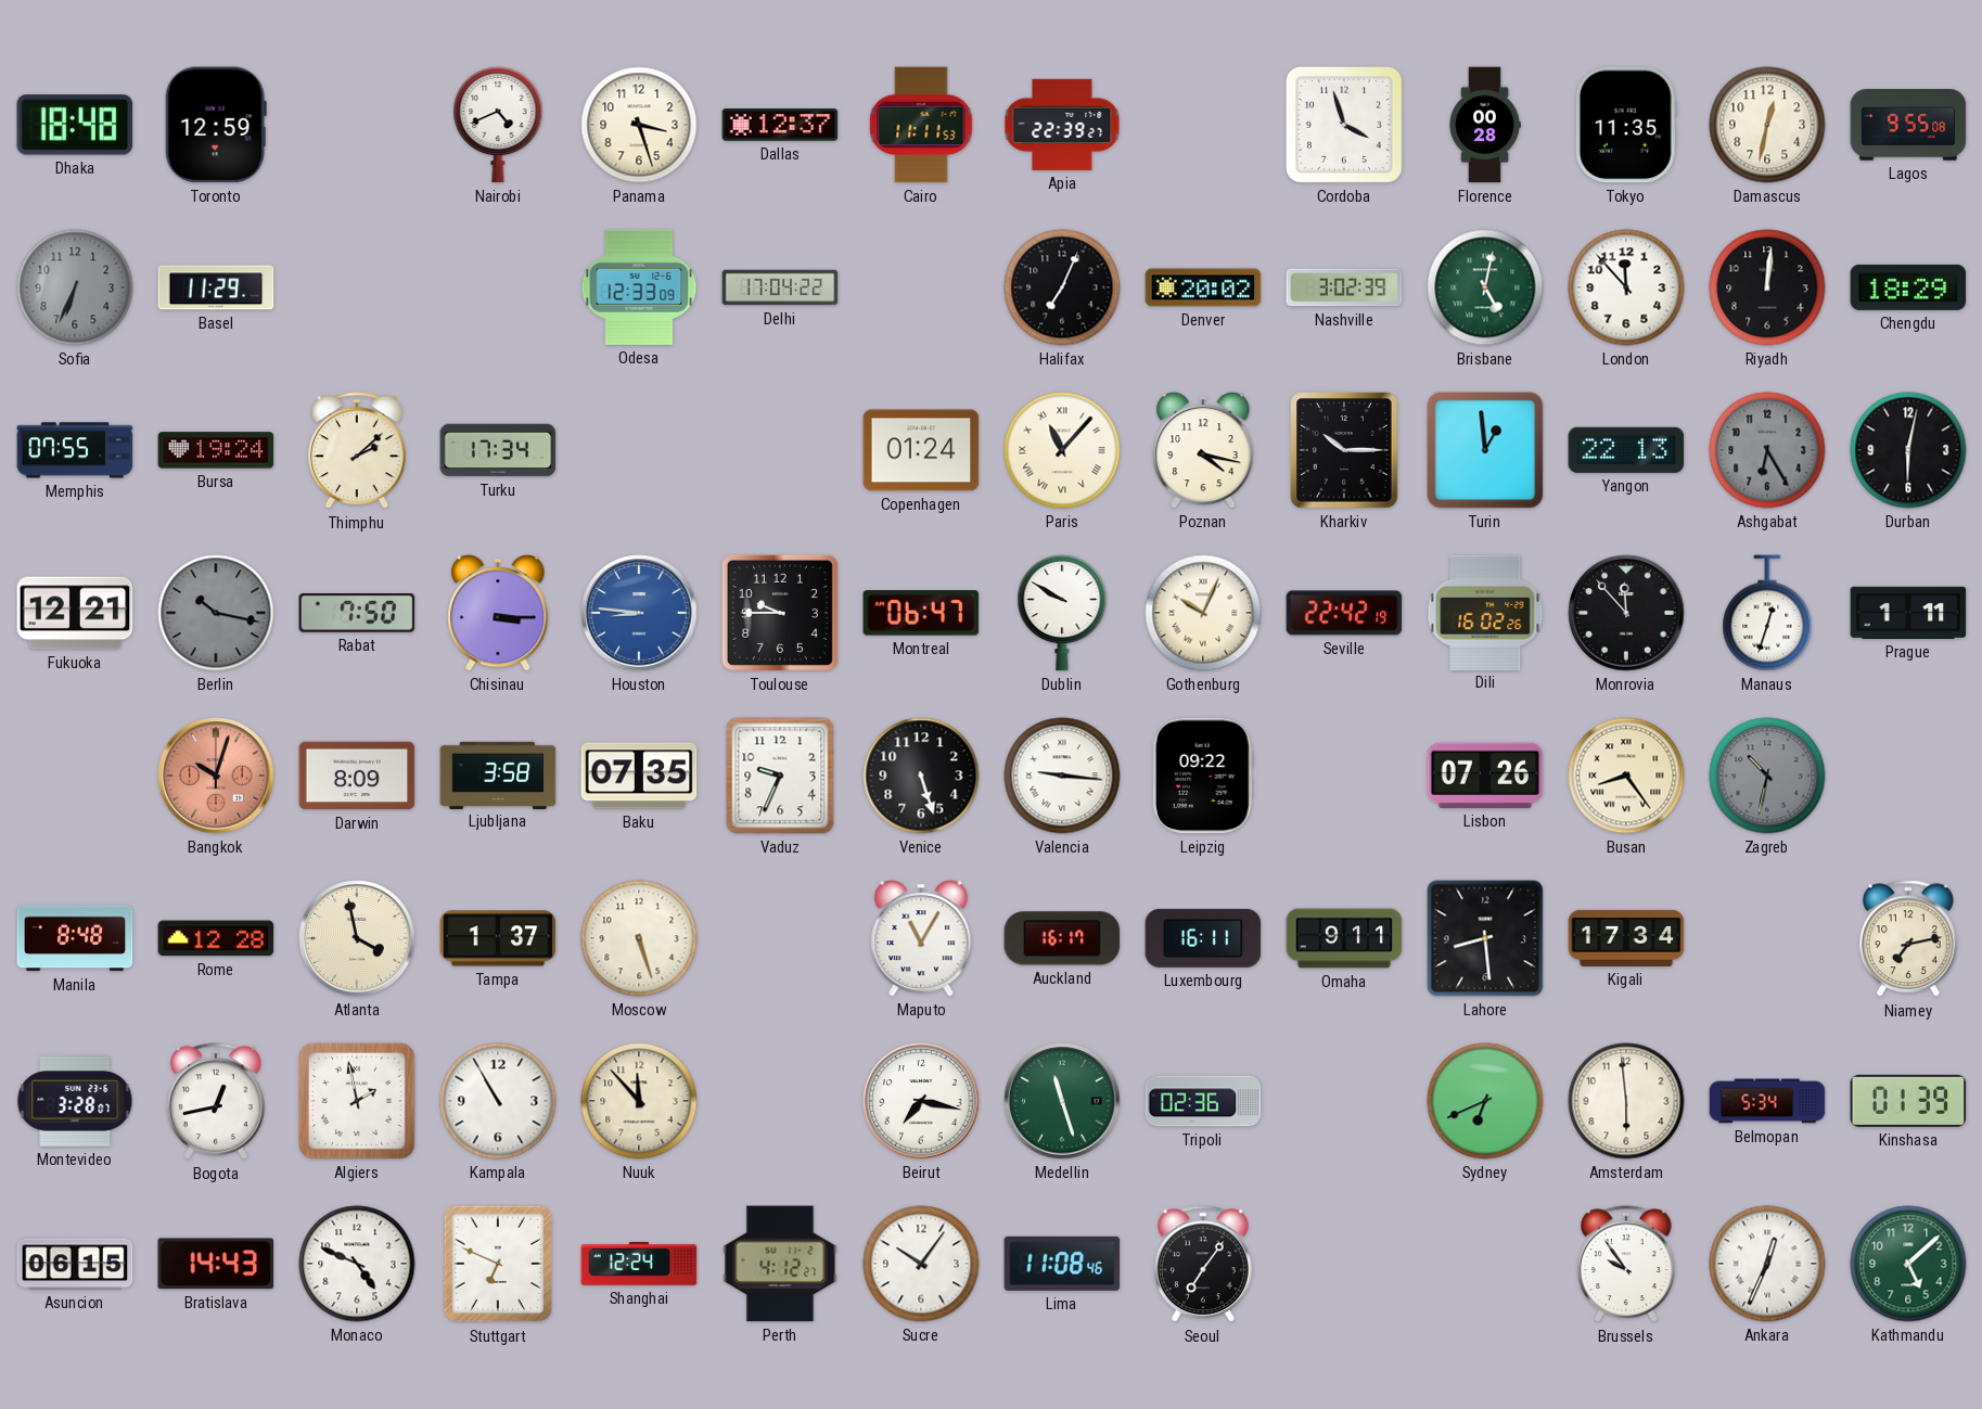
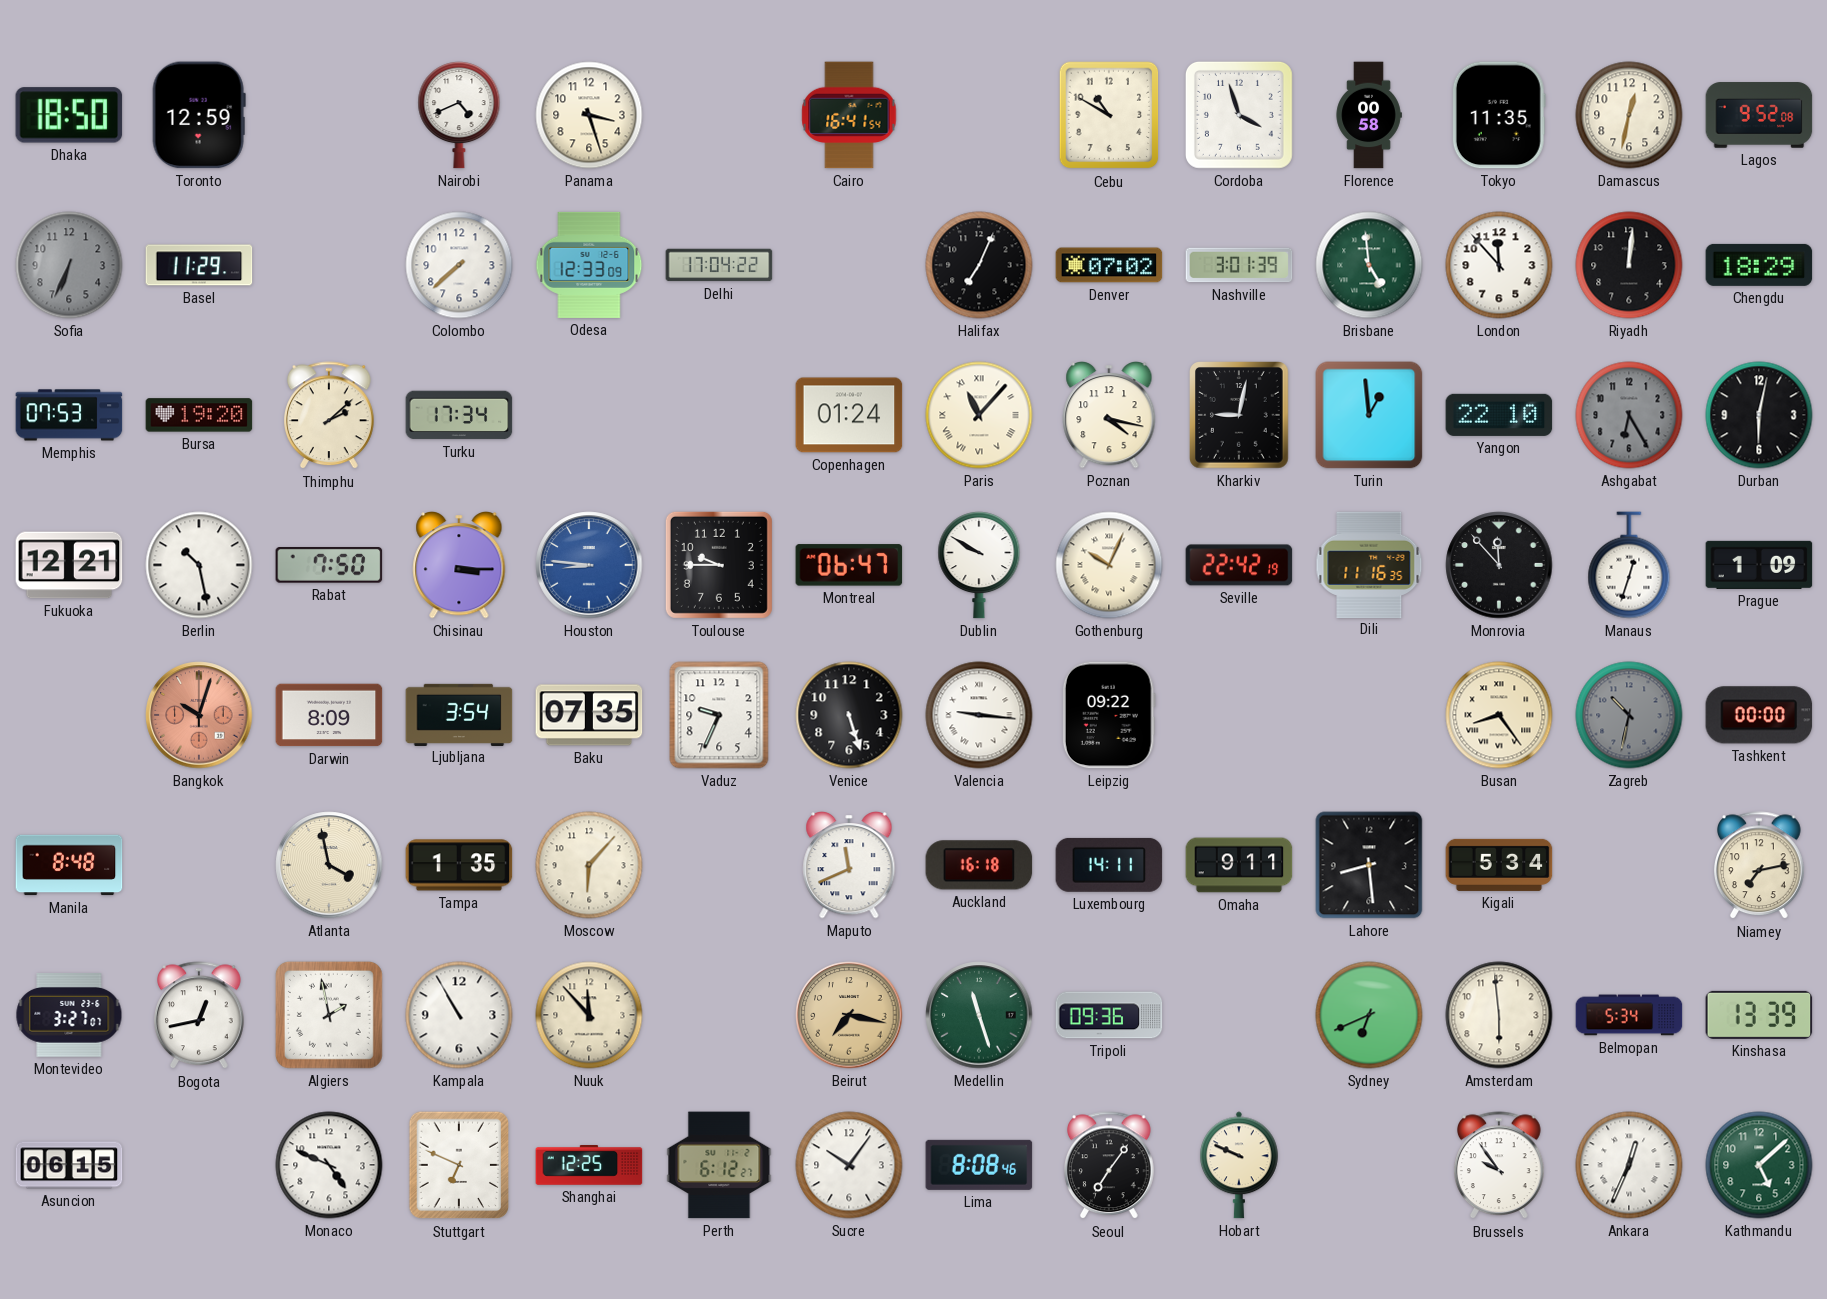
Dhaka: 18:48 -> 18:50 (69, 115)
Dallas: 12:37 -> none (780, 125)
Cairo: 11:11 -> 16:41 (849, 115)
Apia: 22:39 -> none (1062, 125)
Cebu: none -> 10:50 (1109, 115)
Florence: 00:28 -> 00:58 (1369, 115)
Lagos: 9:55 -> 9:52 (1759, 115)
Colombo: none -> 7:38 (459, 265)
Denver: 20:02 -> 07:02 (1109, 265)
Nashville: 3:02 -> 3:01 (1239, 265)
Brisbane: 5:02 -> 4:59 (1369, 265)
Memphis: 07:55 -> 07:53 (69, 415)
Bursa: 19:24 -> 19:20 (199, 415)
Kharkiv: 10:15 -> 9:02 (1240, 415)
Yangon: 22:13 -> 22:10 (1499, 415)
Berlin: 10:17 -> 10:28 (199, 565)
Berlin dial: grey -> white (199, 565)
Dili: 16:02 -> 11:16 (1369, 564)
Prague: 1:11 -> 1:09 (1759, 565)
Ljubljana: 3:58 -> 3:54 (459, 714)
Lisbon: 07:26 -> none (1485, 776)
Tashkent: none -> 00:00 (1759, 715)
Rome: 12:28 -> none (216, 938)
Tampa: 1:37 -> 1:35 (459, 865)
Moscow: 5:27 -> 6:07 (589, 865)
Maputo: 11:05 -> 11:41 (849, 865)
Auckland: 16:17 -> 16:18 (979, 865)
Luxembourg: 16:11 -> 14:11 (1109, 865)
Kigali: 17:34 -> 5:34 (1499, 865)
Montevideo: 3:28 -> 3:27 (69, 1015)
Beirut dial: white -> champagne (849, 1015)
Tripoli: 02:36 -> 09:36 (1109, 1015)
Kinshasa: 01:39 -> 13:39 (1759, 1015)
Bratislava: 14:43 -> none (216, 1264)
Shanghai: 12:24 -> 12:25 (589, 1166)
Perth: 4:12 -> 6:12 (719, 1165)
Lima: 11:08 -> 8:08 (979, 1165)
Hobart: none -> 9:49 (1240, 1165)
